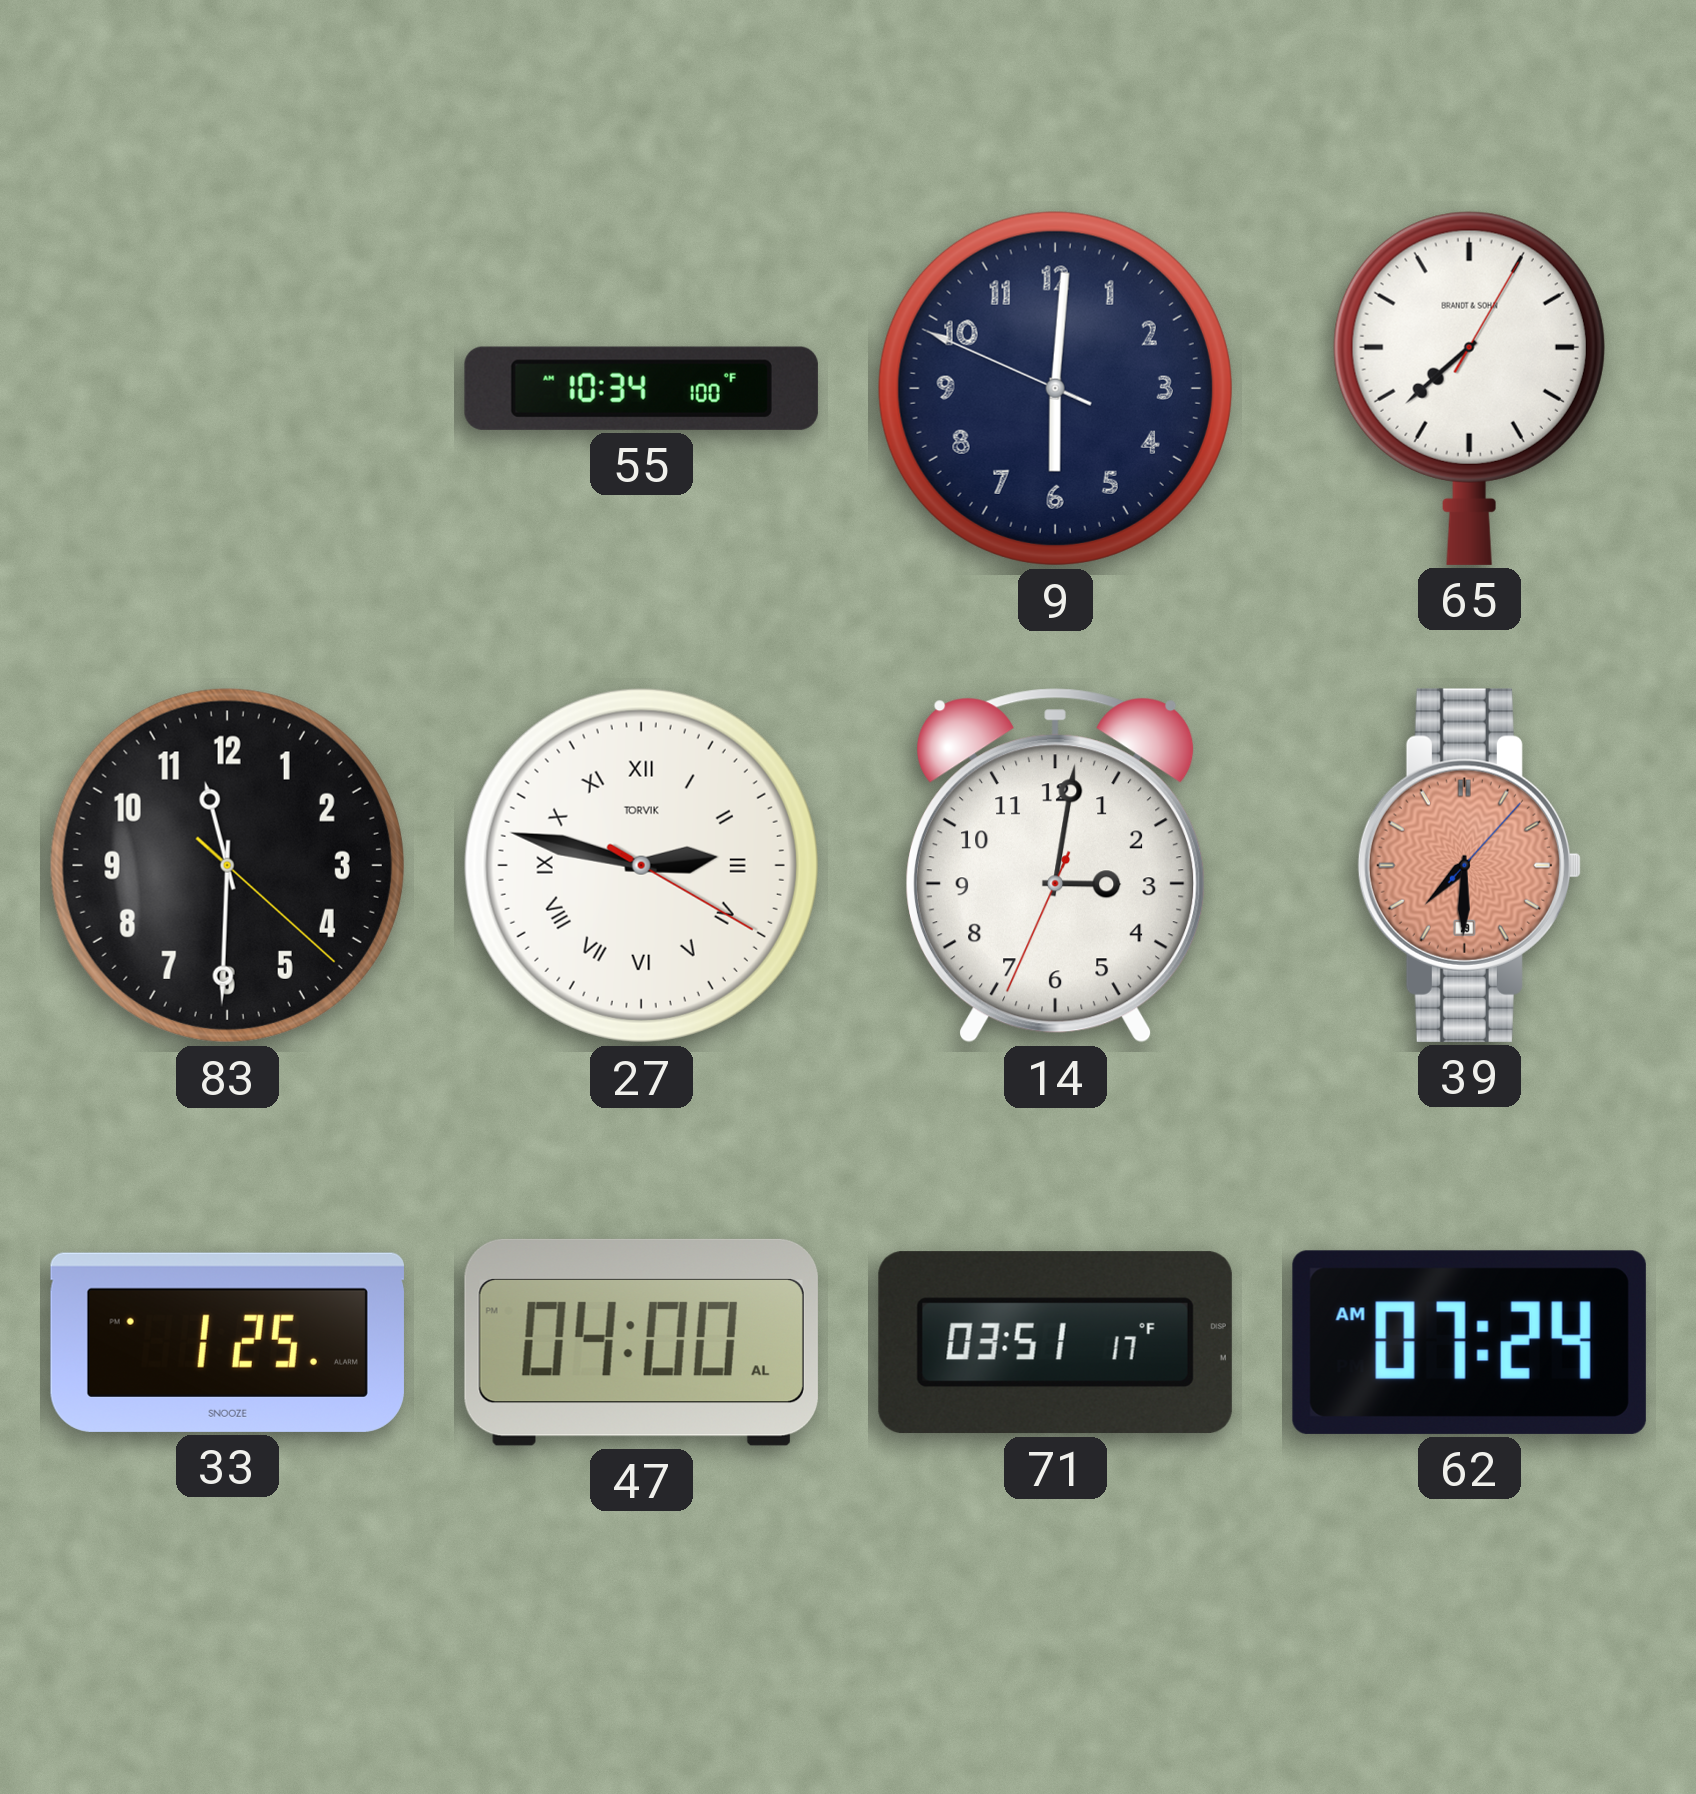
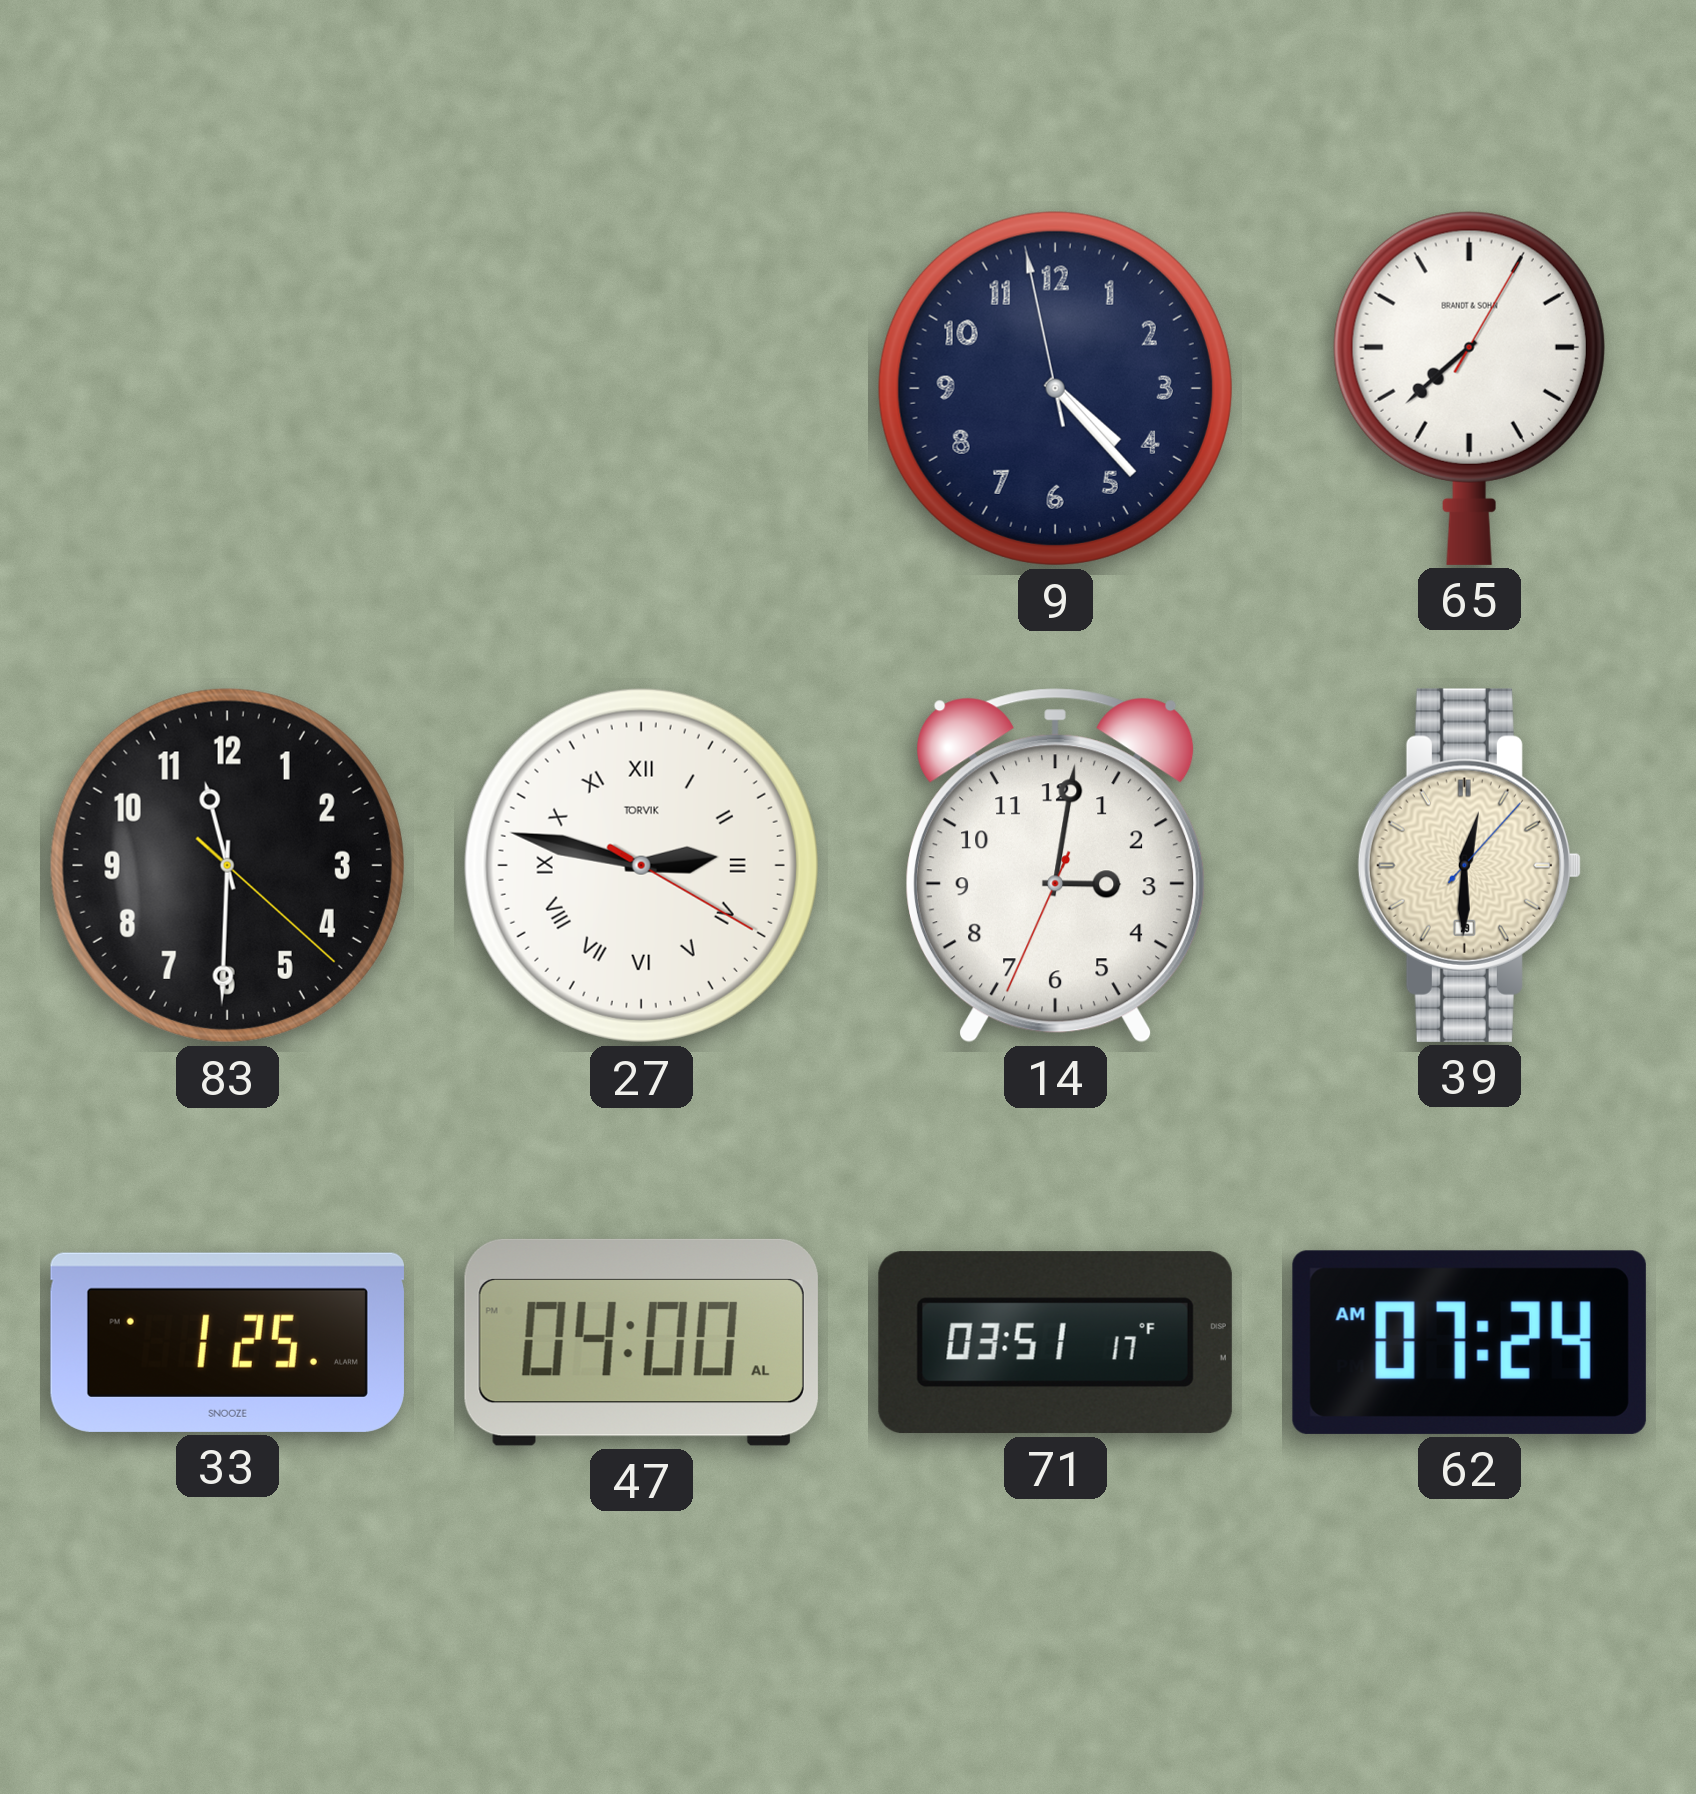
55: 10:34 -> none (641, 388)
9: 6:00 -> 4:22 (1055, 388)
39: 7:30 -> 12:30 (1469, 865)
39 dial: salmon -> cream (1469, 865)
